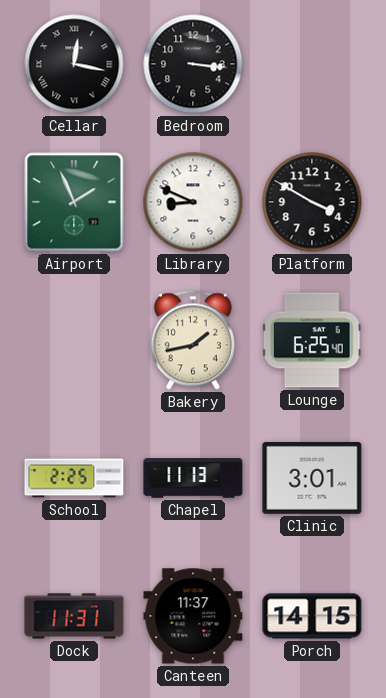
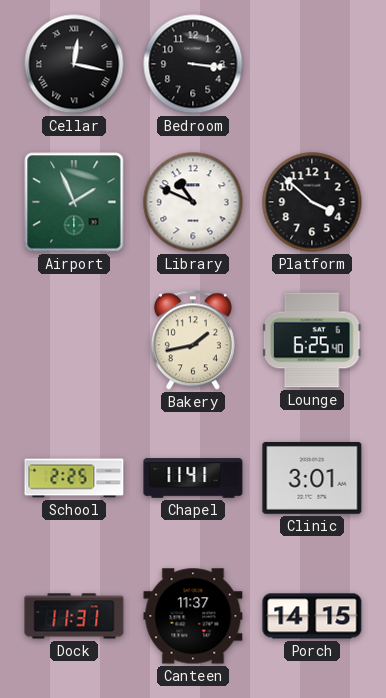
Library: 8:49 -> 10:49 (193, 202)
Platform: 3:50 -> 3:52 (312, 202)
Chapel: 11:13 -> 11:41 (193, 478)
